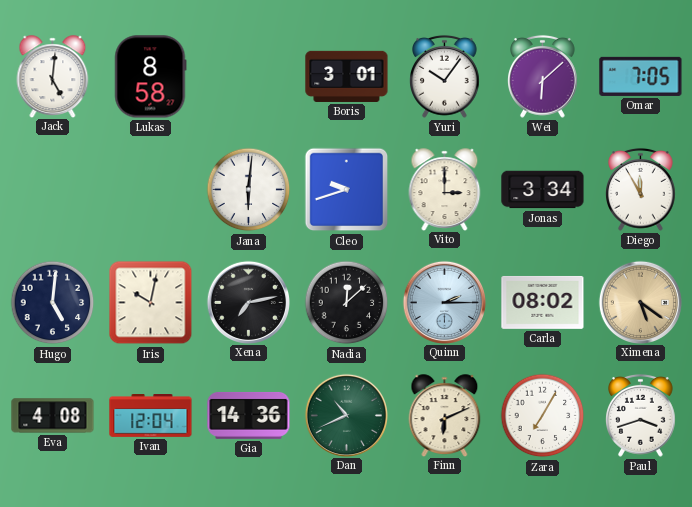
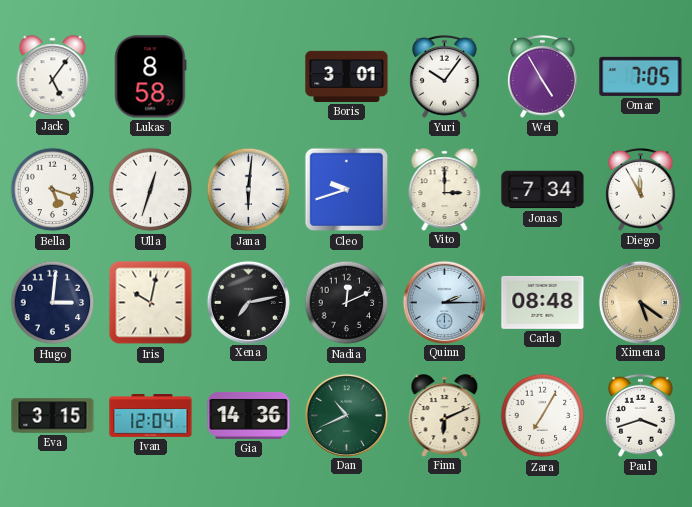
Jack: 5:01 -> 5:06 (53, 76)
Wei: 6:08 -> 4:55 (543, 76)
Bella: none -> 5:18 (53, 190)
Ulla: none -> 12:33 (151, 190)
Jonas: 3:34 -> 7:34 (543, 190)
Hugo: 5:01 -> 3:01 (53, 303)
Nadia: 12:08 -> 12:11 (347, 303)
Carla: 08:02 -> 08:48 (543, 302)
Eva: 4:08 -> 3:15 (53, 416)
